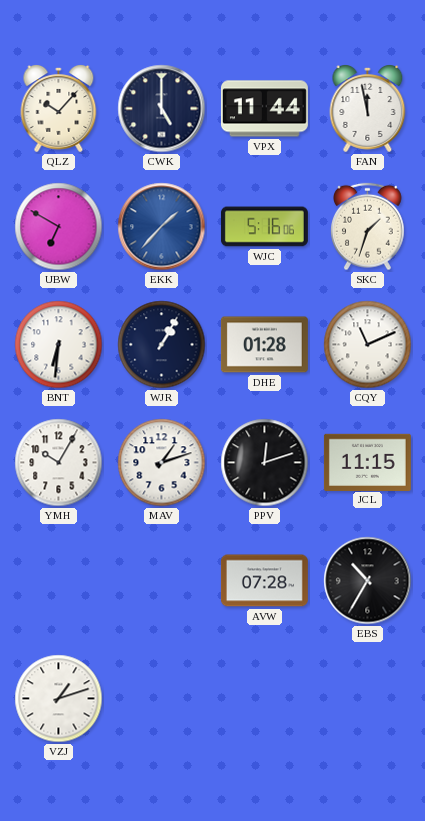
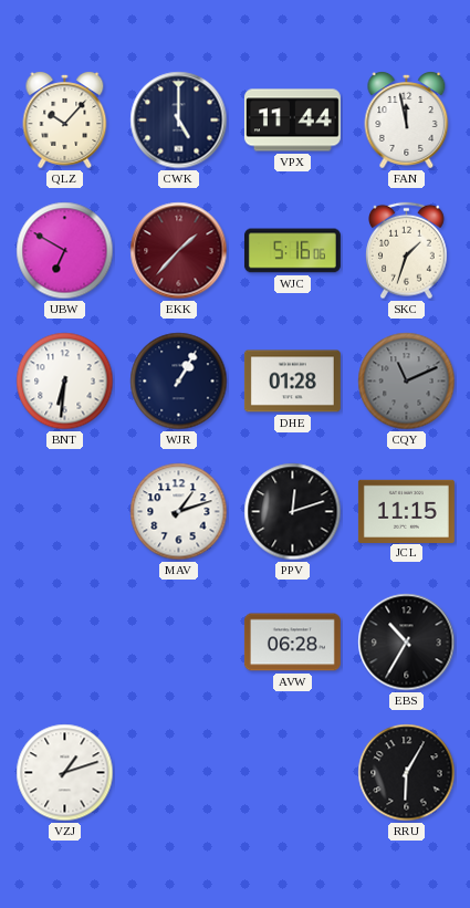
EKK dial: blue -> burgundy (179, 251)
CQY dial: white -> grey (407, 382)
YMH: 10:05 -> none (59, 463)
AVW: 07:28 -> 06:28 (292, 643)
RRU: none -> 6:05 (407, 773)
